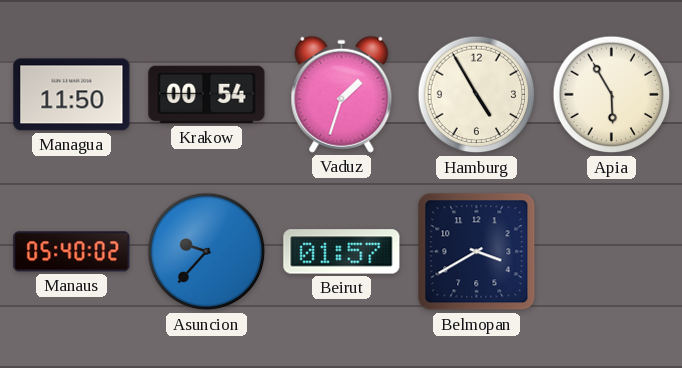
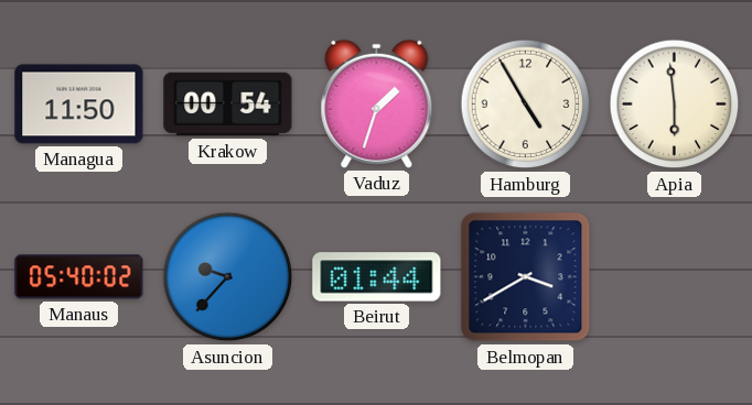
Apia: 5:55 -> 5:59 (675, 105)
Beirut: 01:57 -> 01:44 (377, 277)
